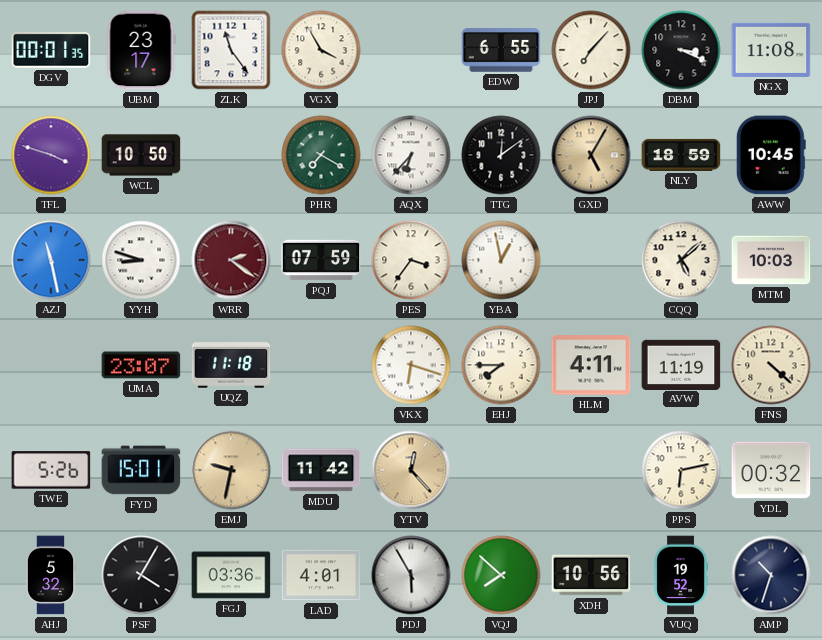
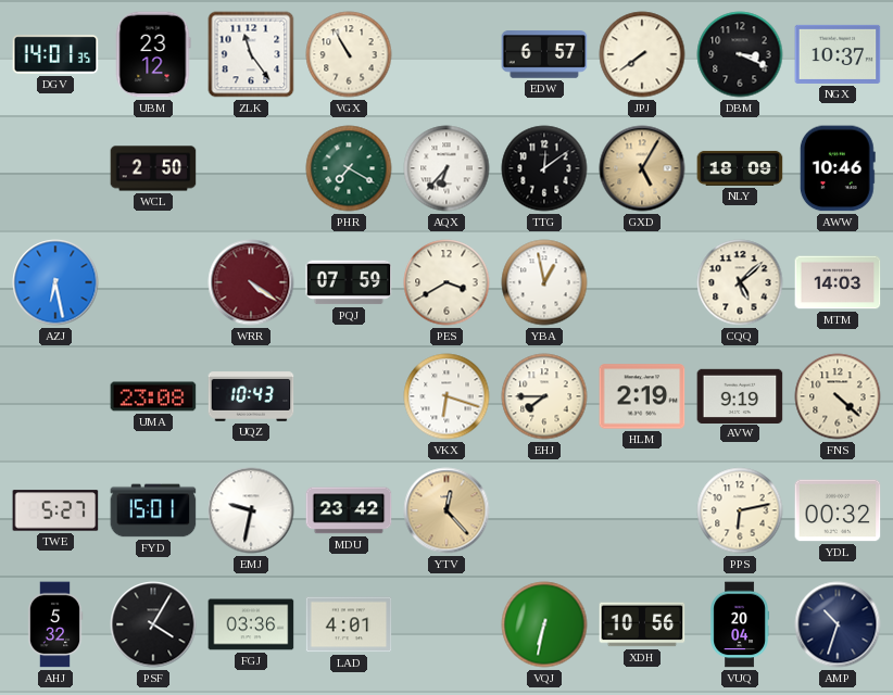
DGV: 00:01 -> 14:01 (55, 54)
UBM: 23:17 -> 23:12 (153, 54)
VGX: 3:55 -> 10:55 (349, 54)
EDW: 6:55 -> 6:57 (544, 54)
JPJ: 7:07 -> 7:39 (642, 54)
NGX: 11:08 -> 10:37 (838, 54)
TFL: 3:48 -> none (51, 155)
WCL: 10:50 -> 2:50 (153, 168)
NLY: 18:59 -> 18:09 (740, 168)
AWW: 10:45 -> 10:46 (838, 168)
AZJ: 11:28 -> 6:28 (55, 282)
YYH: 8:48 -> none (141, 260)
WRR: 2:21 -> 4:21 (251, 282)
PES: 3:36 -> 3:40 (446, 282)
MTM: 10:03 -> 14:03 (838, 282)
UMA: 23:07 -> 23:08 (153, 396)
UQZ: 11:18 -> 10:43 (251, 396)
HLM: 4:11 -> 2:19 (642, 396)
AVW: 11:19 -> 9:19 (740, 395)
TWE: 5:26 -> 5:27 (55, 510)
EMJ dial: champagne -> white (251, 510)
MDU: 11:42 -> 23:42 (349, 510)
PDJ: 5:55 -> none (411, 575)
VQJ: 7:52 -> 6:32 (544, 624)
VUQ: 19:52 -> 20:04 (740, 624)
